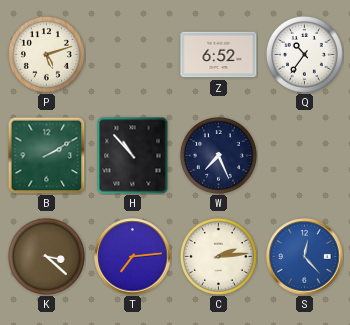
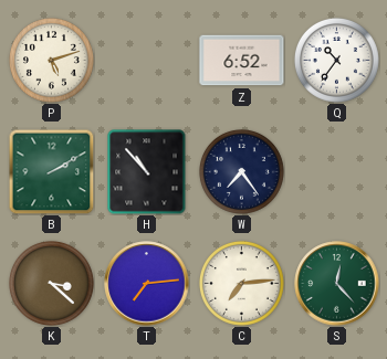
W: 7:26 -> 7:24 (241, 171)
C: 2:14 -> 7:14 (241, 283)
S dial: blue -> green (337, 284)
